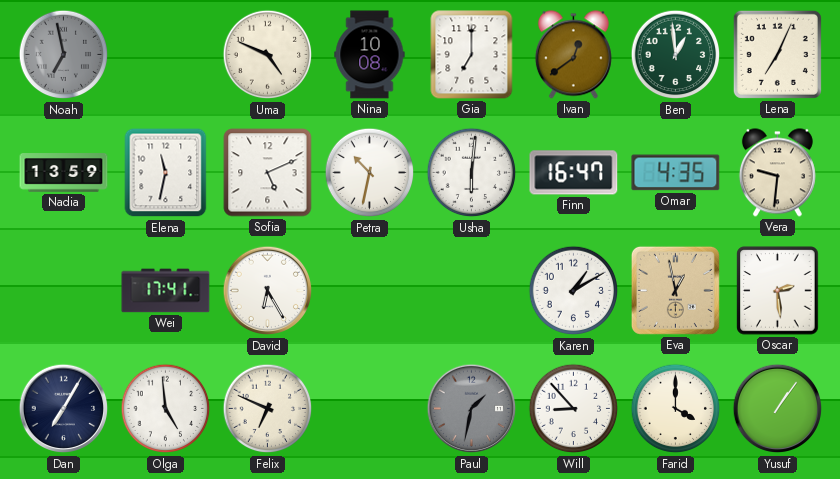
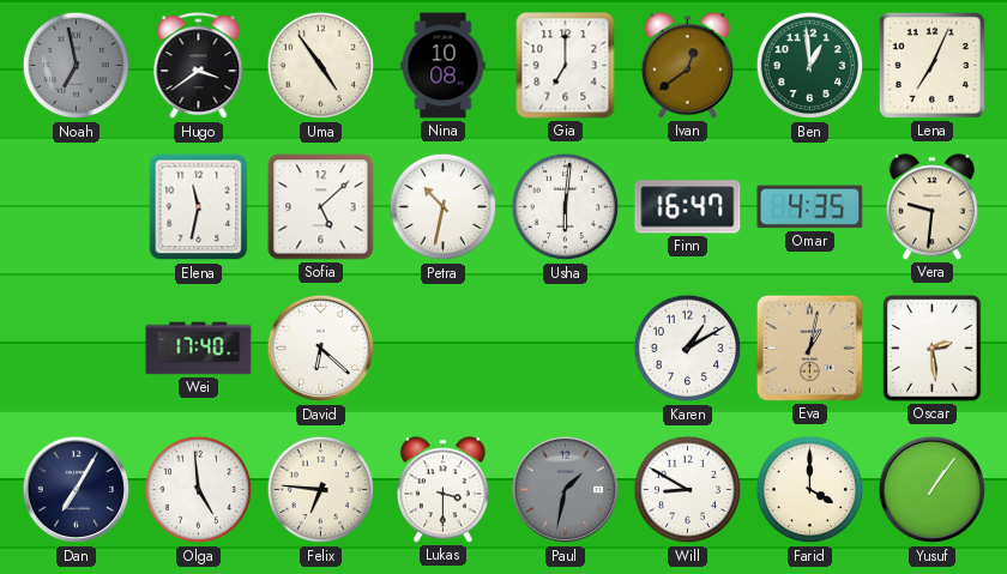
Hugo: none -> 3:39 (199, 66)
Uma: 4:49 -> 4:54 (321, 66)
Nadia: 13:59 -> none (64, 173)
Sofia: 5:11 -> 5:08 (321, 207)
Wei: 17:41 -> 17:40 (199, 349)
David: 6:25 -> 6:22 (321, 349)
Eva: 12:58 -> 1:02 (809, 348)
Felix: 6:49 -> 6:46 (321, 490)
Lukas: none -> 3:30 (442, 490)
Will: 8:53 -> 8:50 (688, 490)
